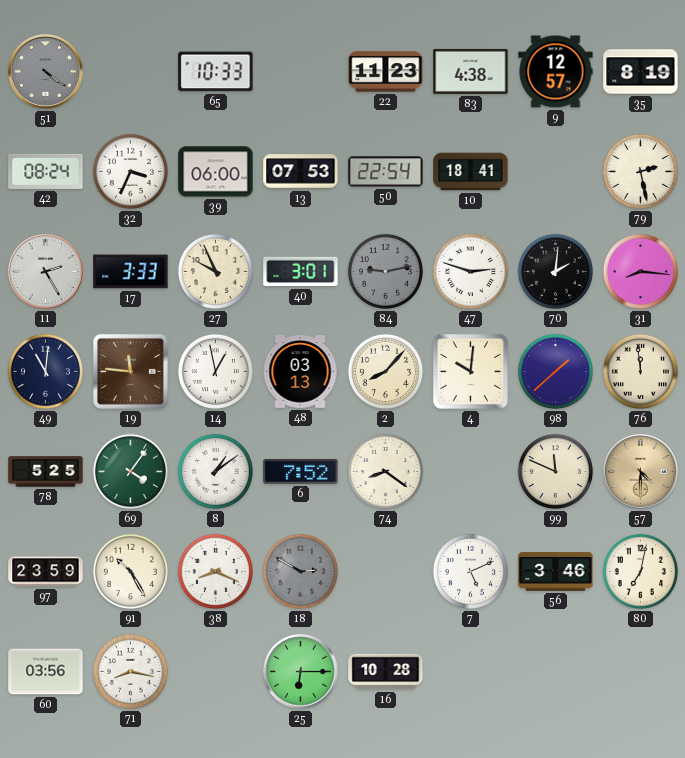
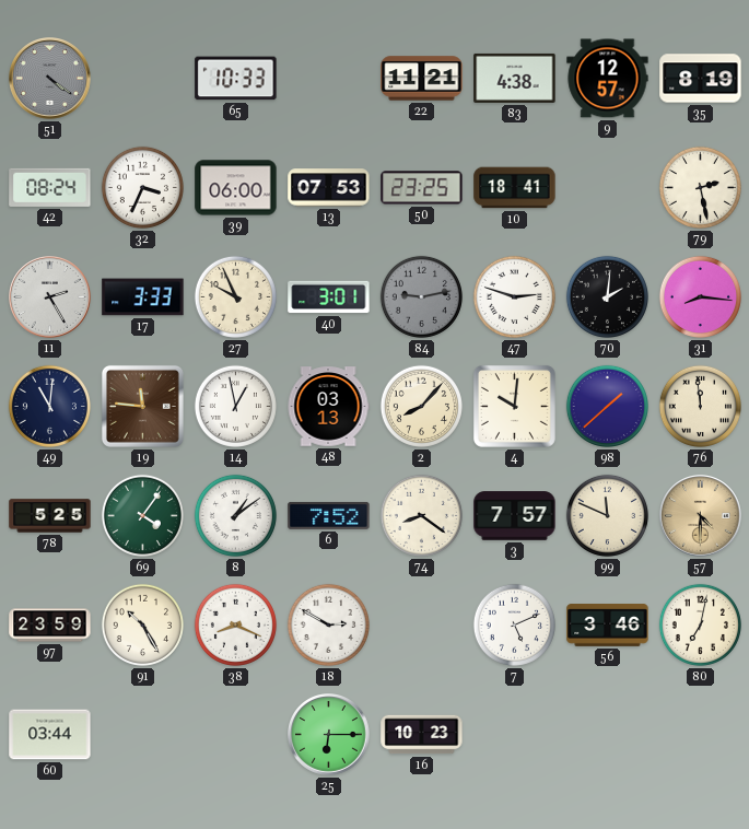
22: 11:23 -> 11:21 (422, 79)
50: 22:54 -> 23:25 (422, 188)
3: none -> 7:57 (515, 516)
18 dial: grey -> white (328, 624)
60: 03:56 -> 03:44 (50, 735)
71: 8:17 -> none (130, 671)
16: 10:28 -> 10:23 (422, 735)
